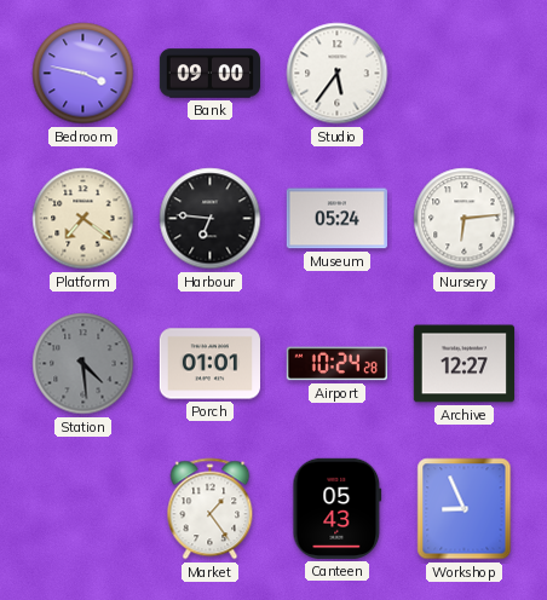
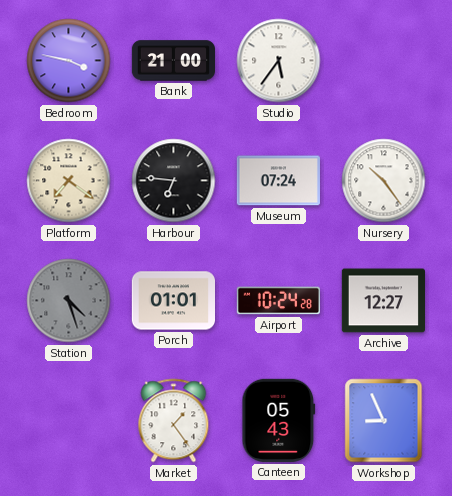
Bank: 09:00 -> 21:00 (173, 61)
Museum: 05:24 -> 07:24 (278, 181)
Nursery: 6:14 -> 10:24 (384, 181)
Station: 4:29 -> 4:27 (69, 301)
